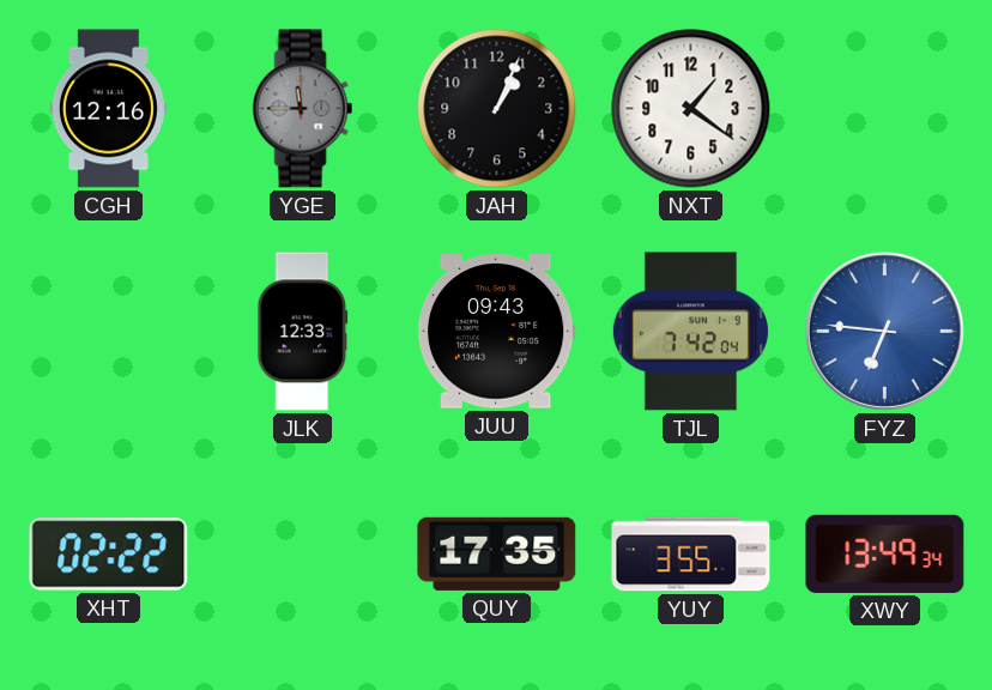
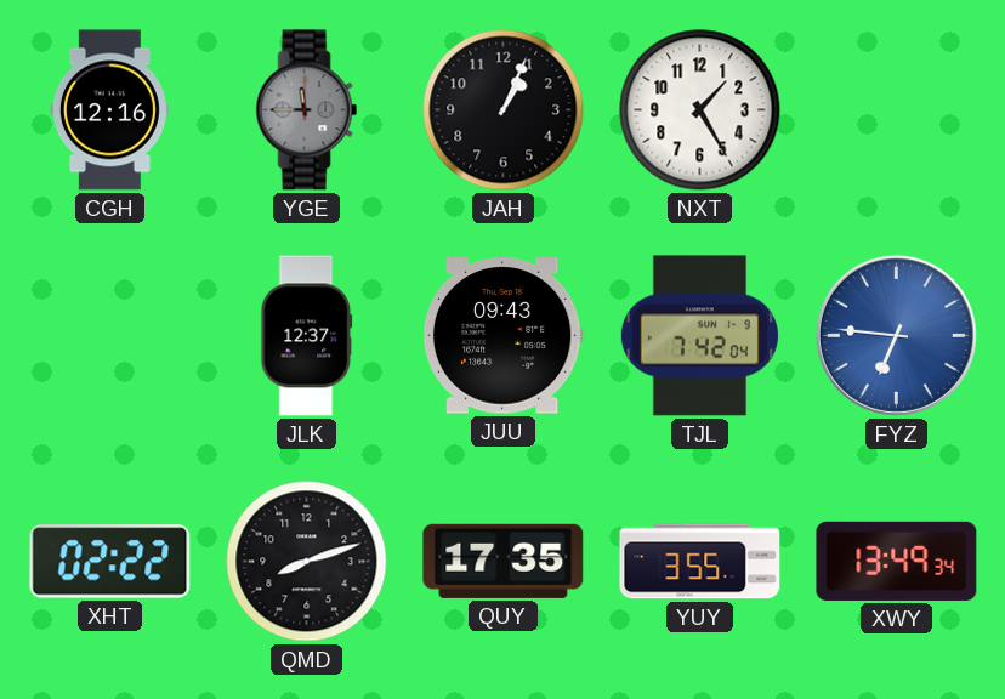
NXT: 1:21 -> 1:25 (700, 110)
JLK: 12:33 -> 12:37 (307, 336)
QMD: none -> 8:12 (307, 562)
